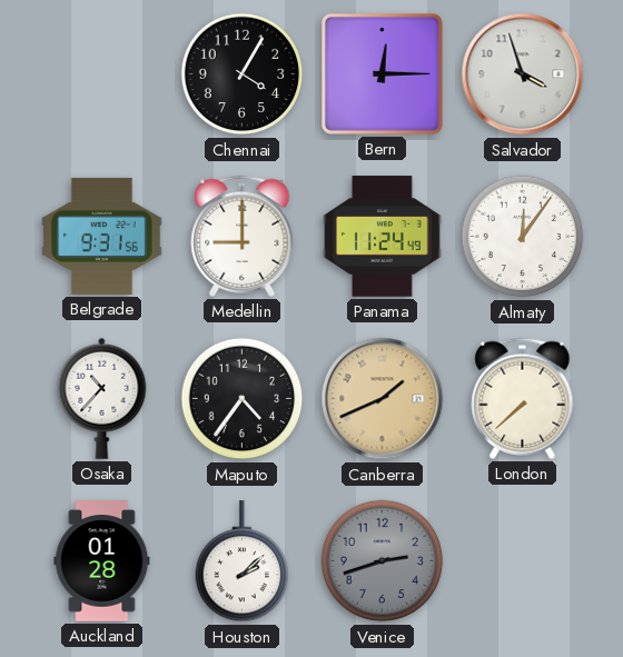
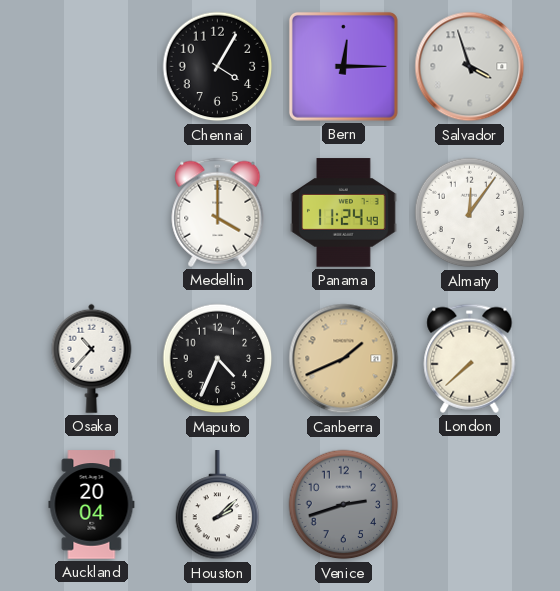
Belgrade: 9:31 -> none (102, 236)
Medellin: 9:00 -> 4:00 (218, 212)
Maputo: 4:36 -> 4:34 (218, 359)
Auckland: 01:28 -> 20:04 (92, 505)
